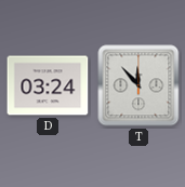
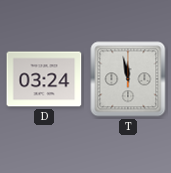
T: 11:53 -> 11:58 (128, 79)
